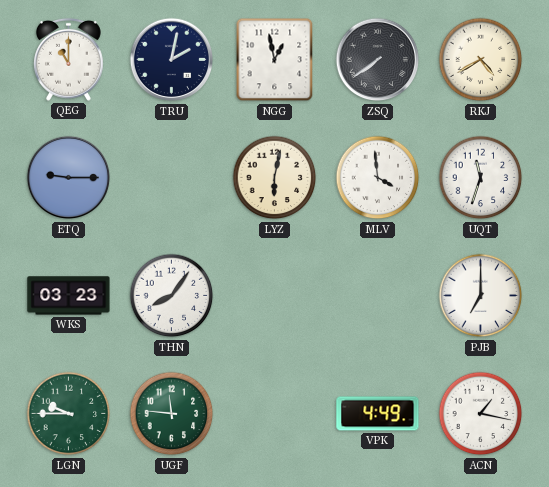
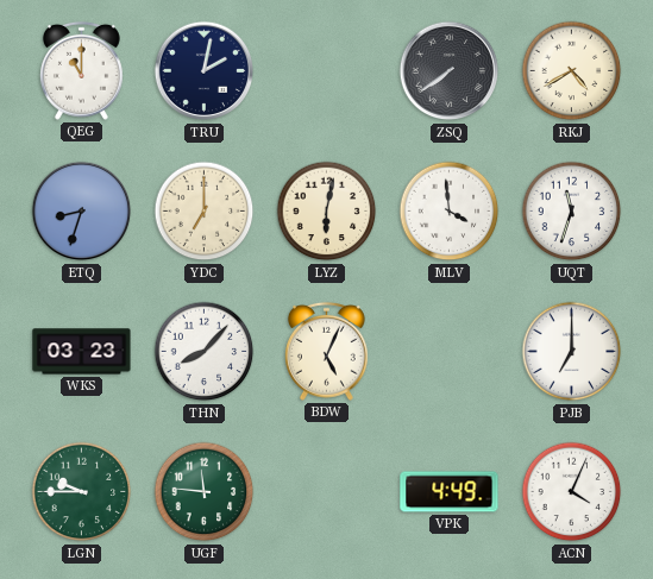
NGG: 12:58 -> none (275, 60)
ETQ: 9:15 -> 8:33 (82, 212)
YDC: none -> 7:00 (205, 212)
THN: 8:06 -> 8:07 (205, 352)
BDW: none -> 5:04 (326, 351)
ACN: 1:17 -> 4:04 (572, 492)
